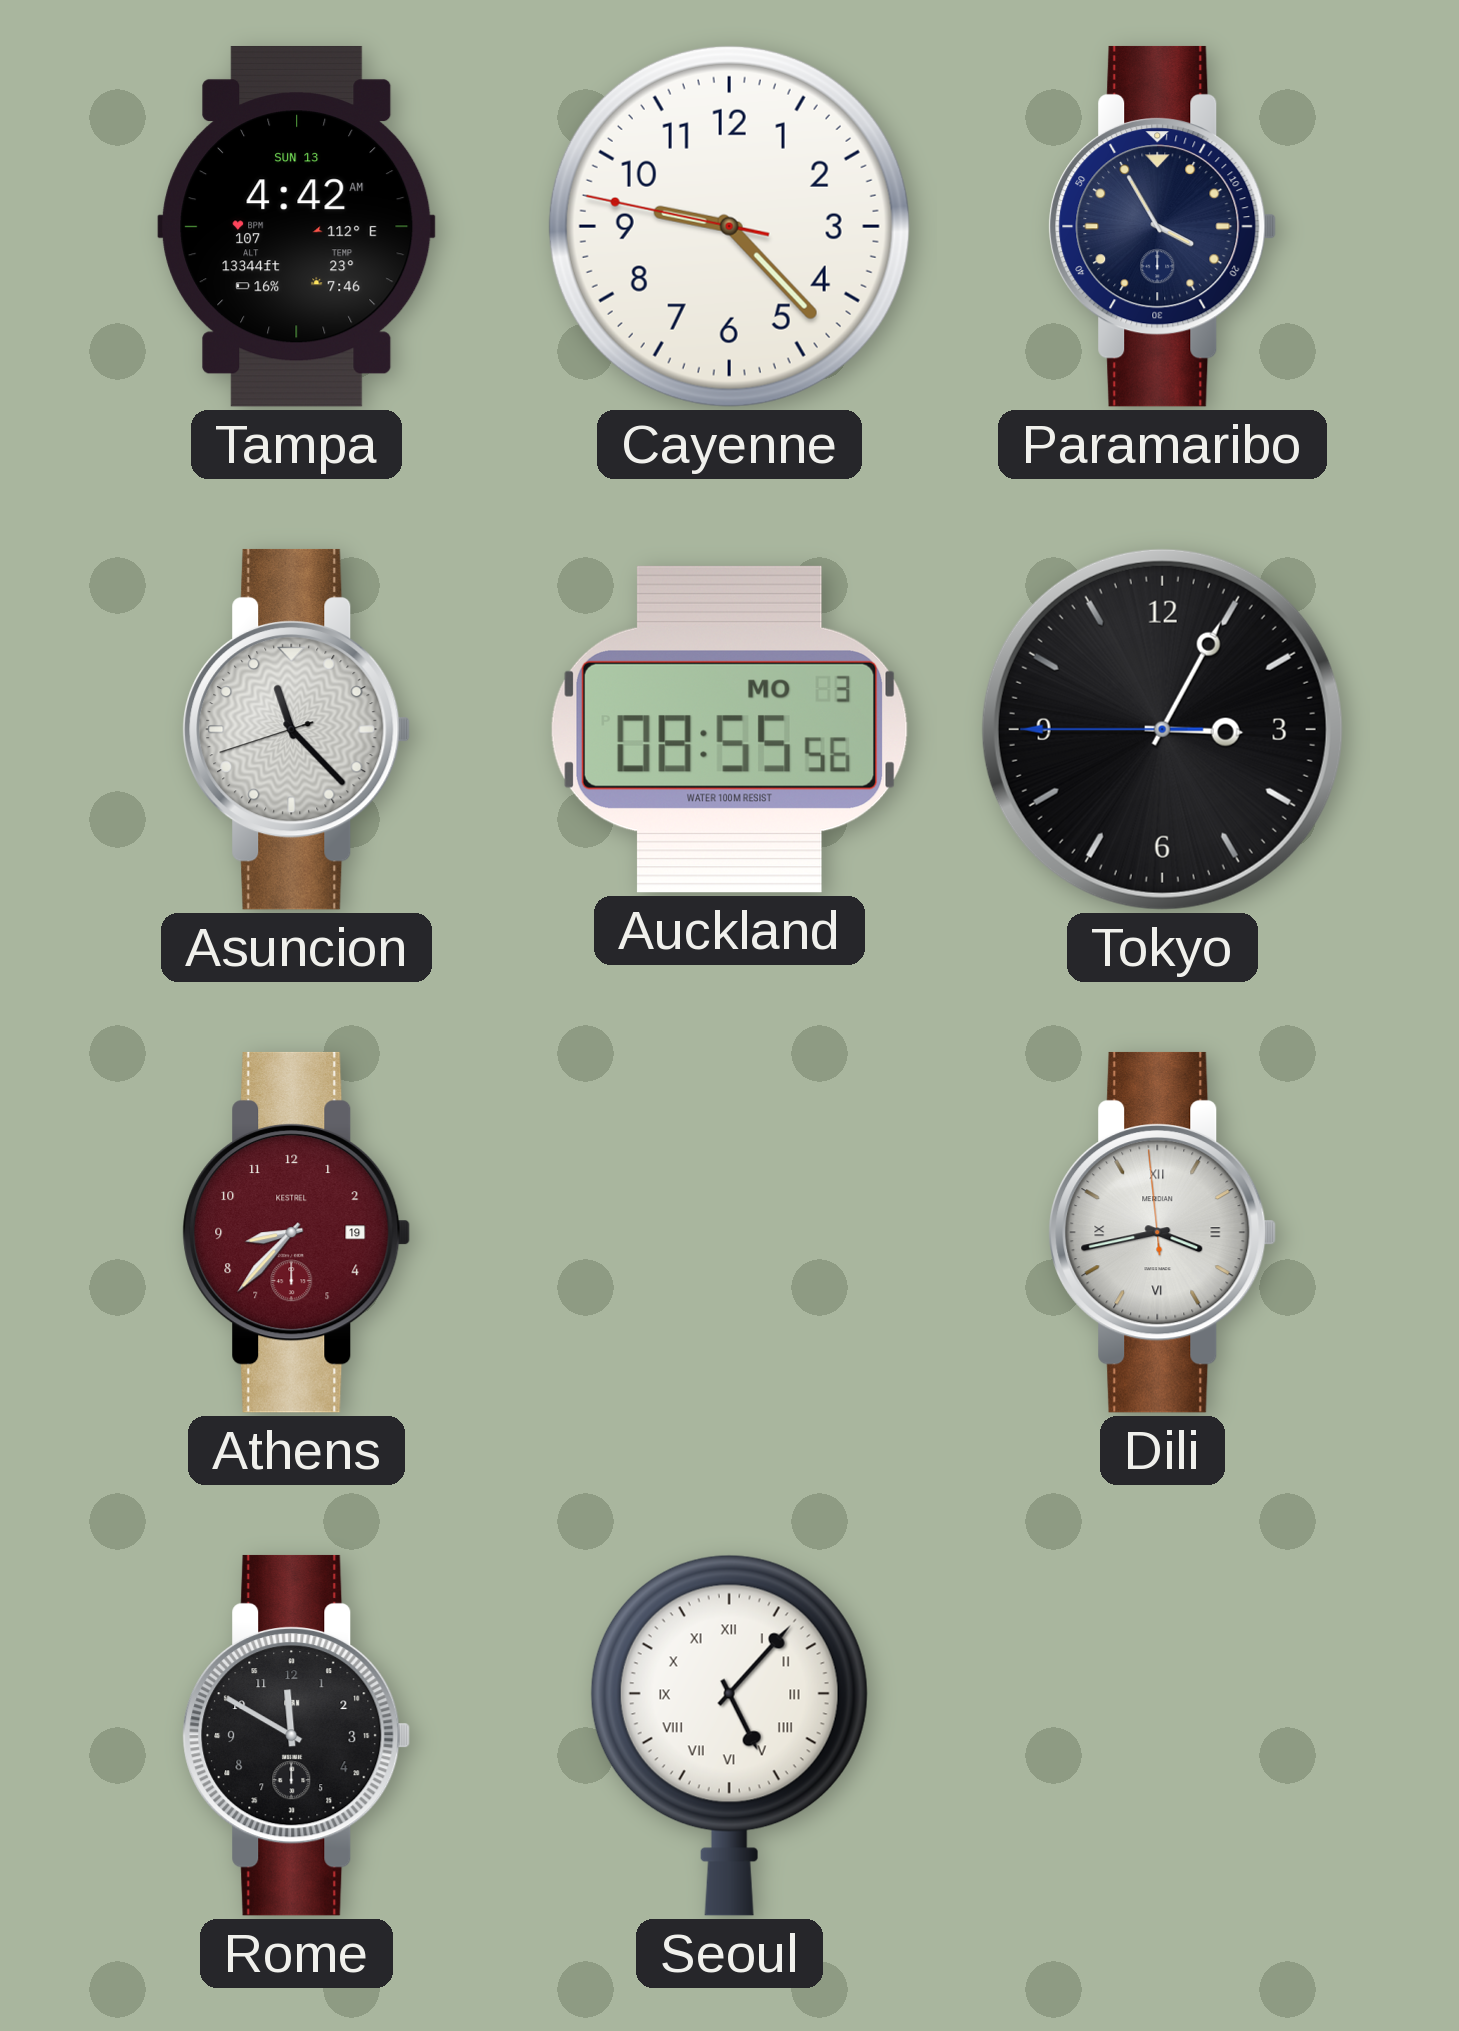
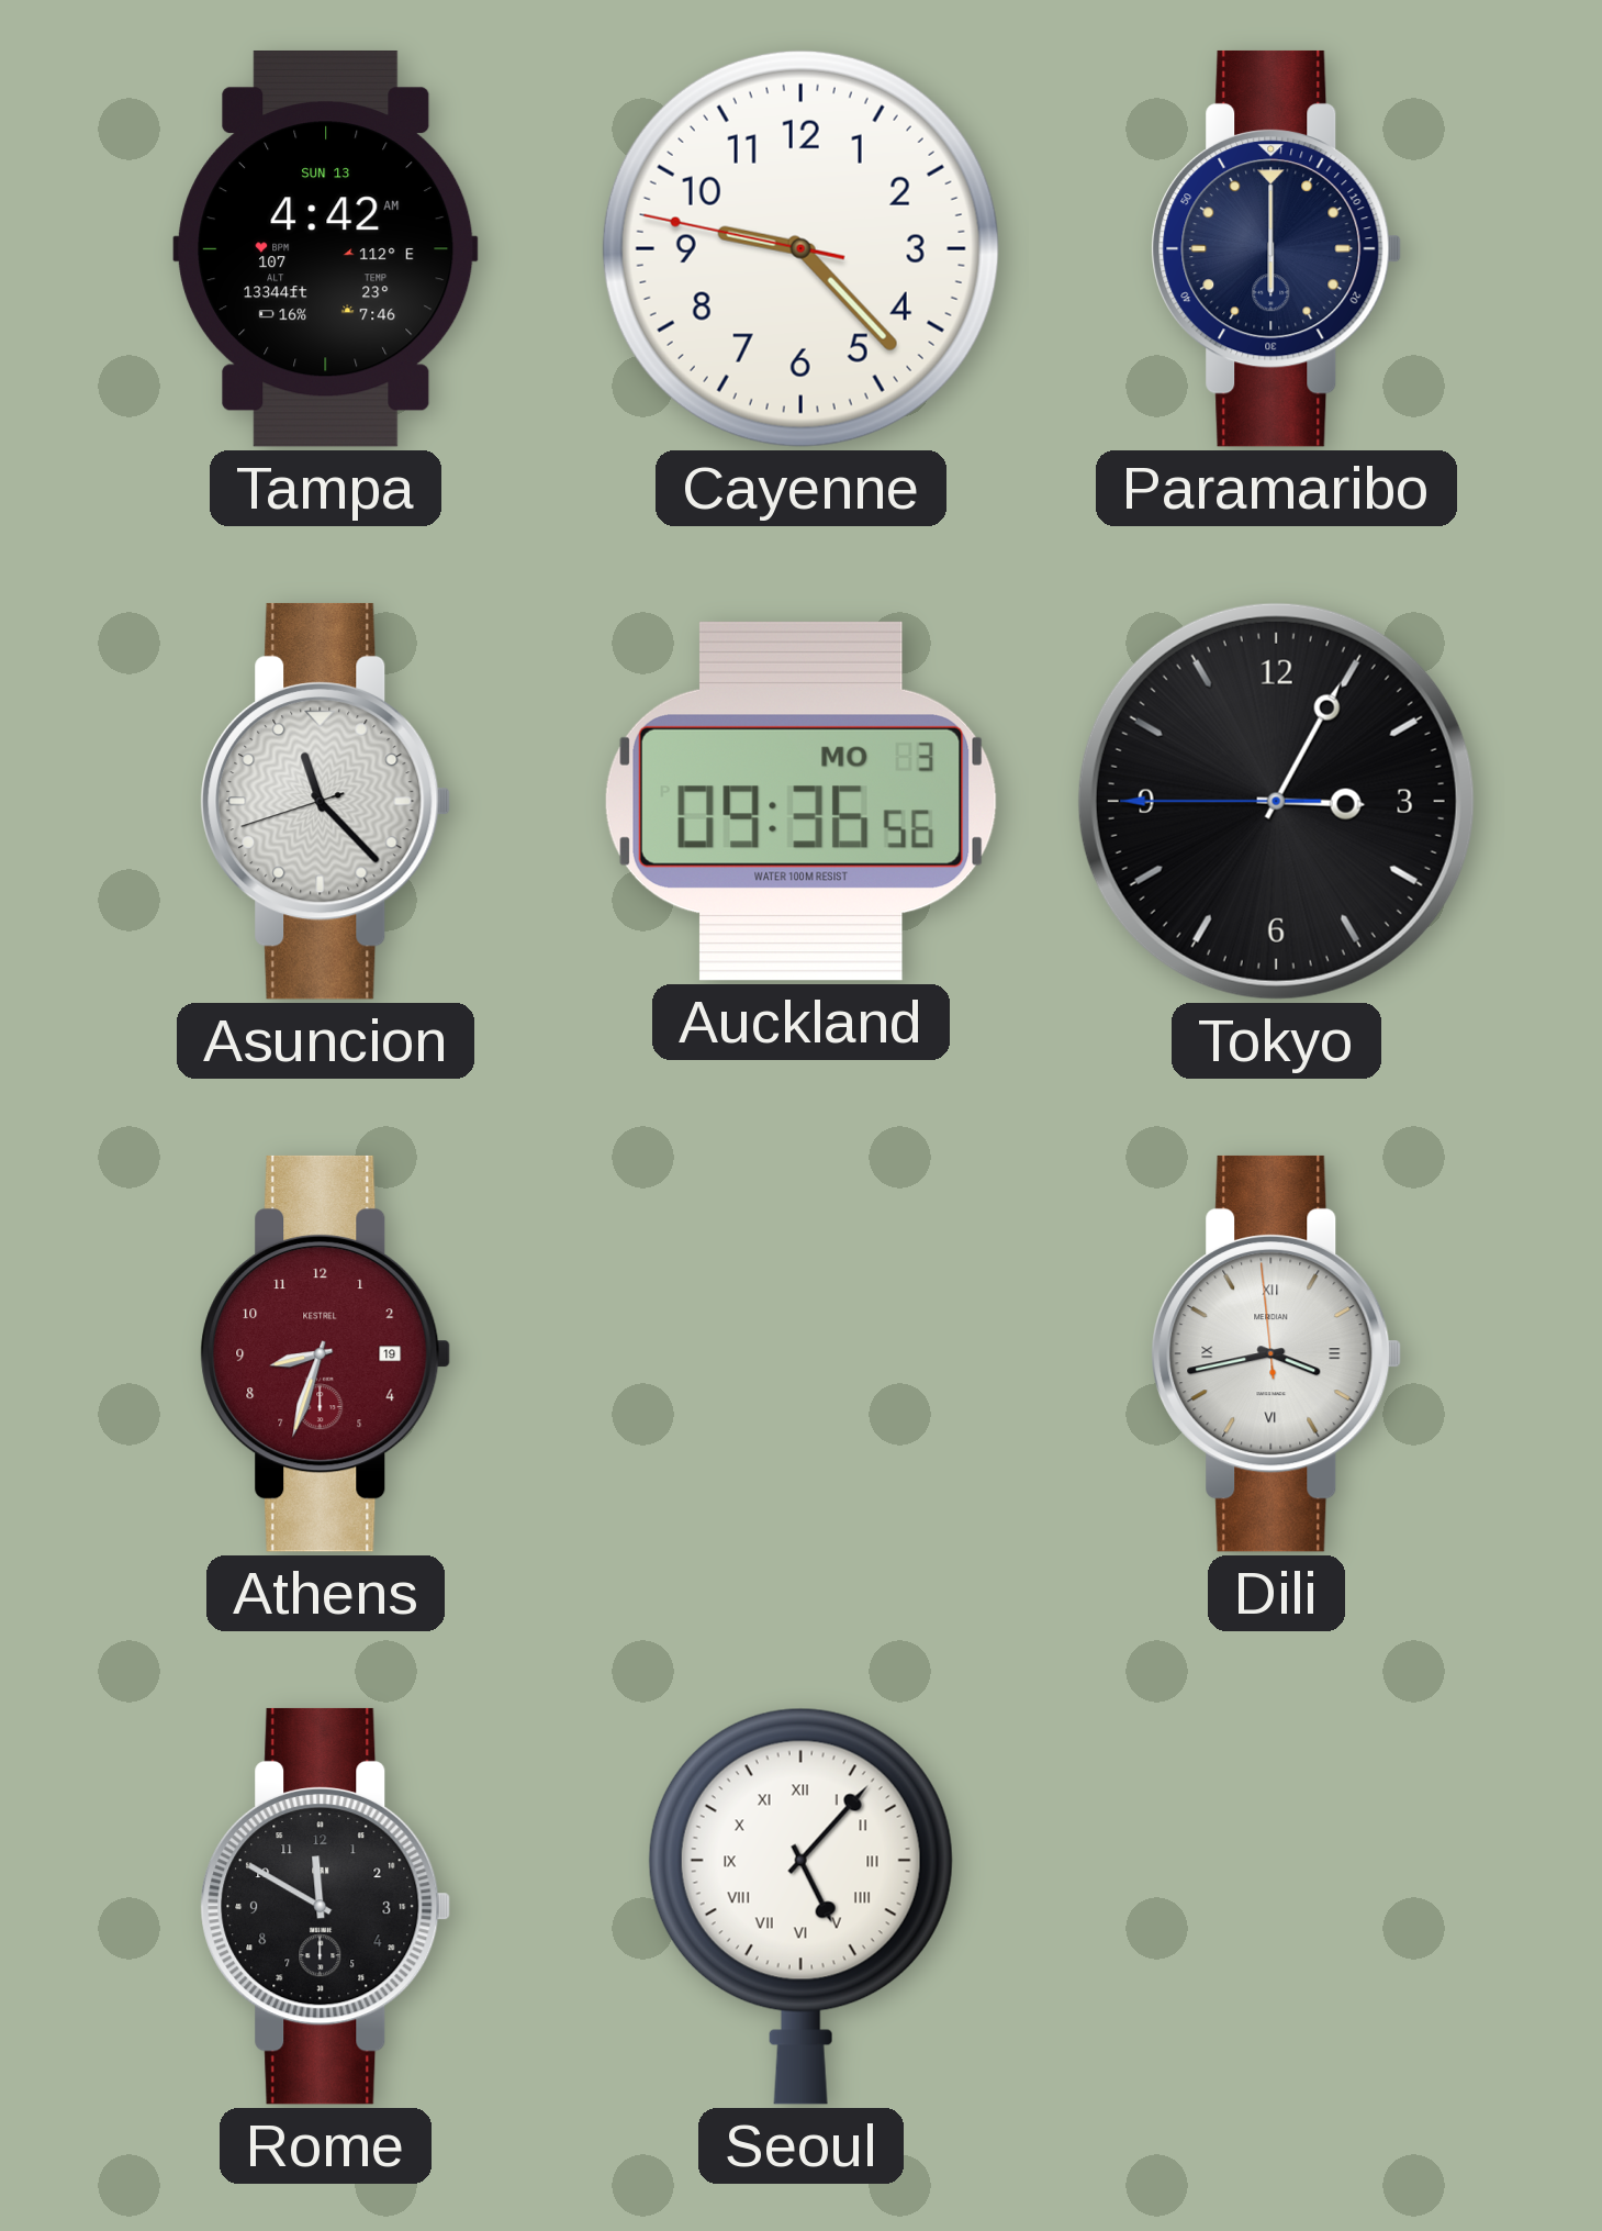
Paramaribo: 3:55 -> 6:00 (1277, 248)
Auckland: 08:55 -> 09:36 (800, 801)
Athens: 8:37 -> 8:33 (326, 1353)
